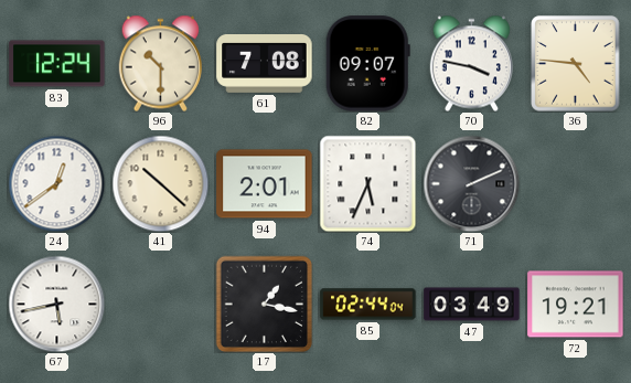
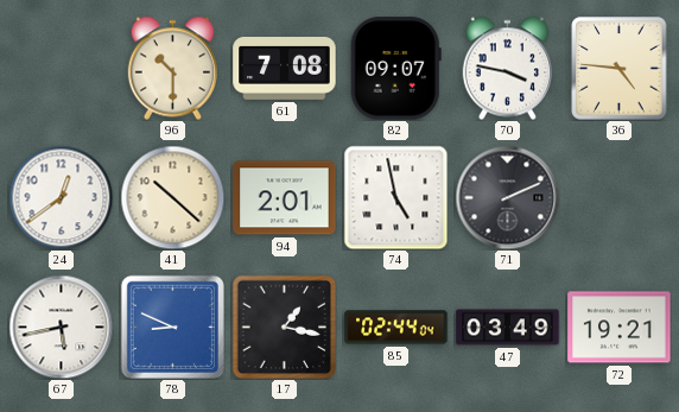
83: 12:24 -> none (57, 64)
74: 5:34 -> 4:58 (395, 197)
78: none -> 8:49 (172, 327)
